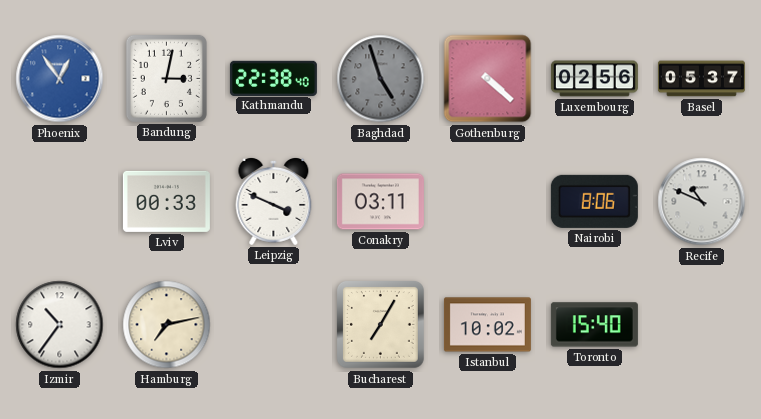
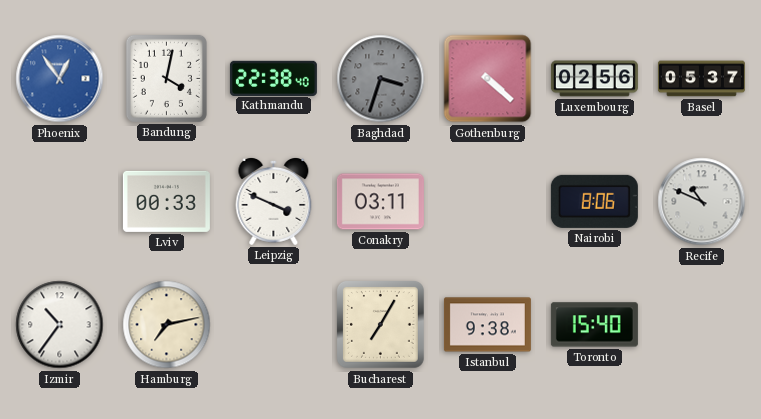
Bandung: 3:02 -> 4:02 (166, 78)
Baghdad: 4:57 -> 3:33 (381, 79)
Istanbul: 10:02 -> 9:38 (487, 325)
